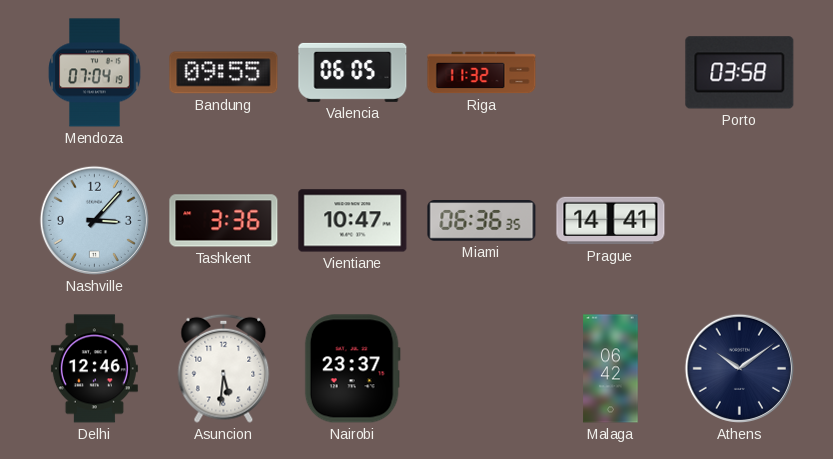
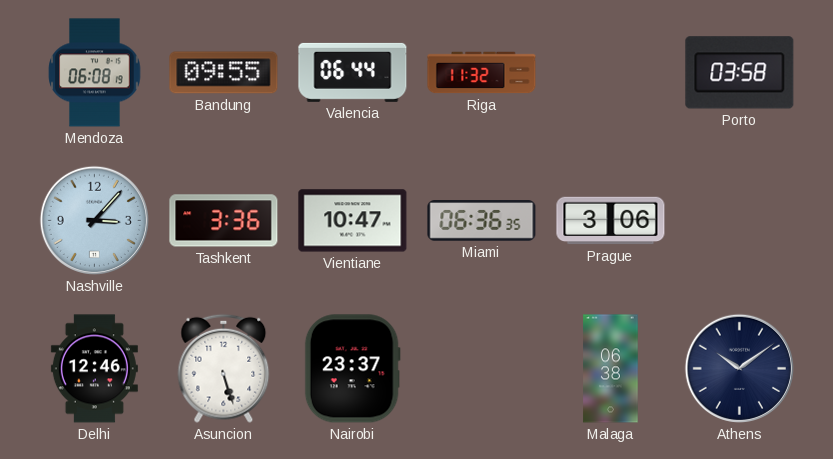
Mendoza: 07:04 -> 06:08 (95, 73)
Valencia: 06:05 -> 06:44 (353, 72)
Prague: 14:41 -> 3:06 (611, 221)
Asuncion: 5:31 -> 5:27 (224, 368)
Malaga: 06:42 -> 06:38 (611, 369)
